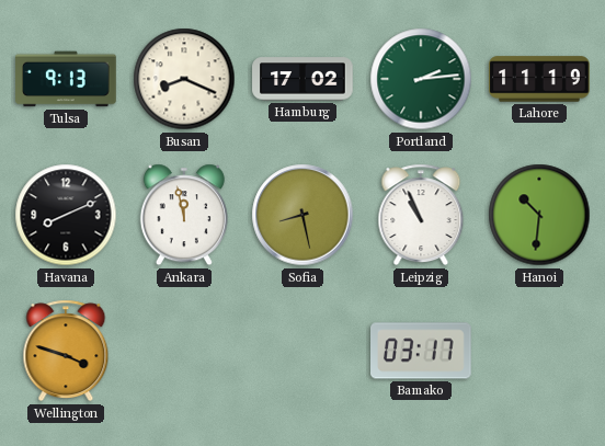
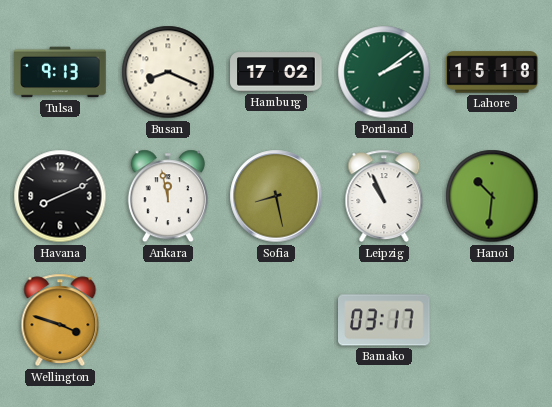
Portland: 2:14 -> 2:09 (384, 72)
Lahore: 11:19 -> 15:18 (492, 72)
